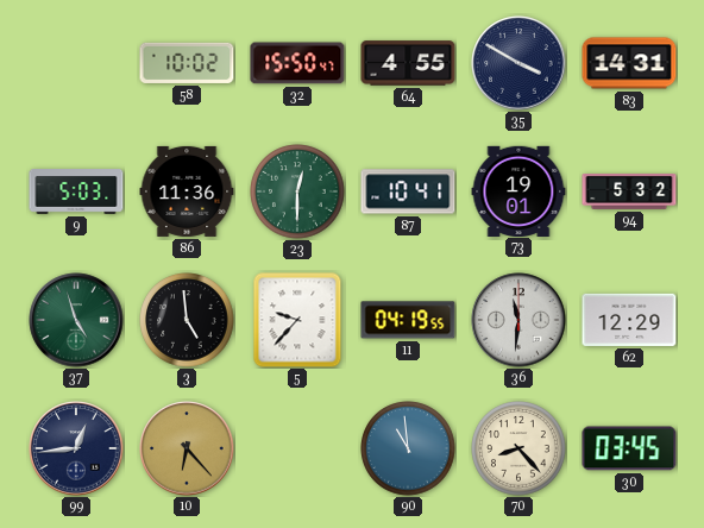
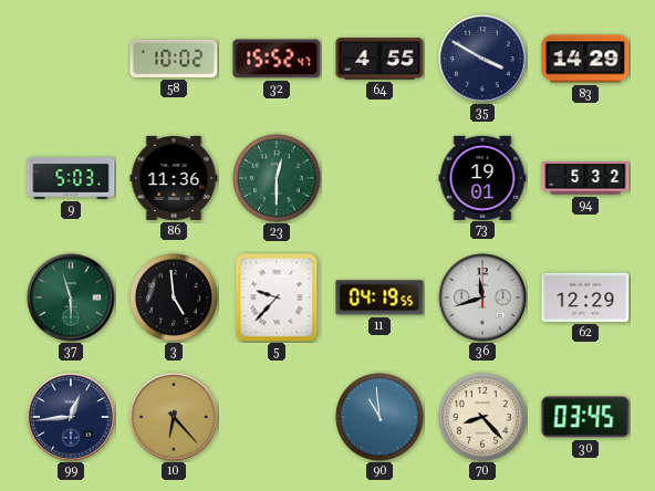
32: 15:50 -> 15:52 (277, 59)
83: 14:31 -> 14:29 (585, 59)
87: 10:41 -> none (408, 191)
37: 4:57 -> 5:57 (71, 297)
36: 11:31 -> 11:42 (482, 297)
